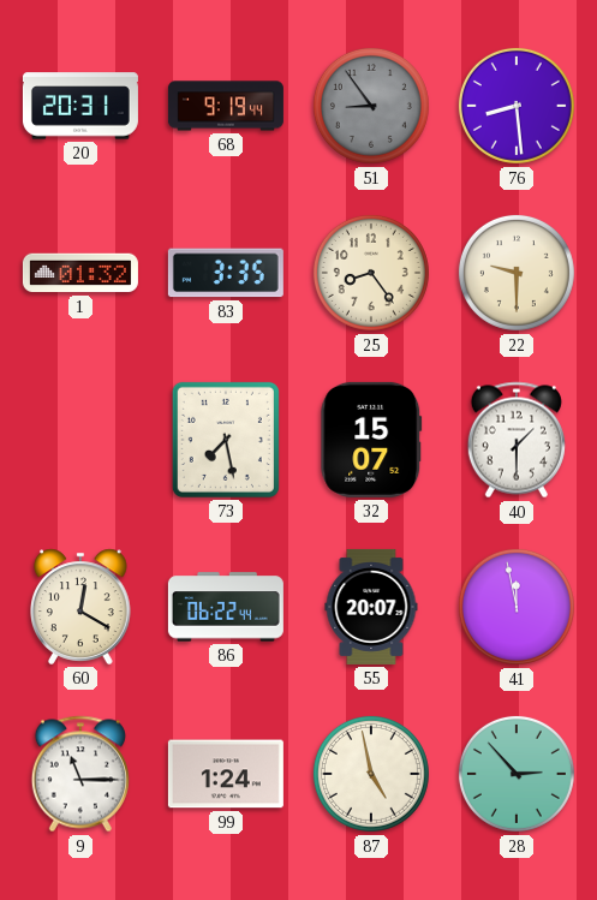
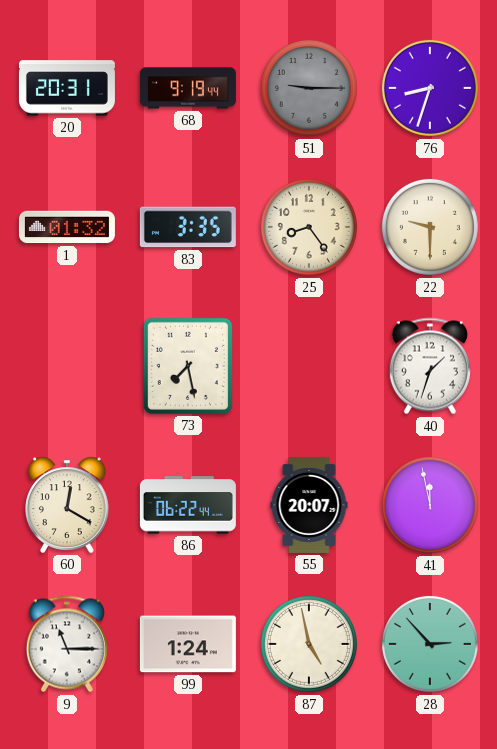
51: 8:54 -> 9:15 (309, 88)
76: 8:29 -> 8:33 (430, 88)
32: 15:07 -> none (371, 440)
40: 1:30 -> 1:33 (430, 366)
